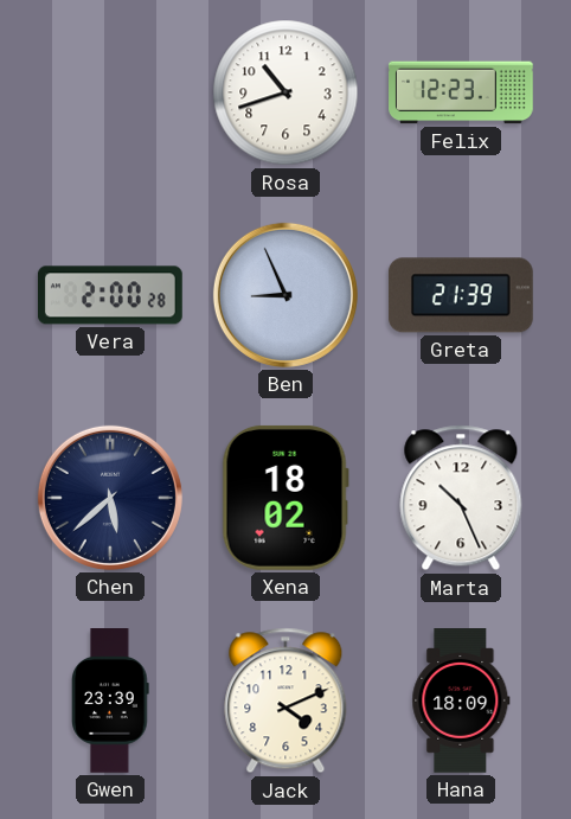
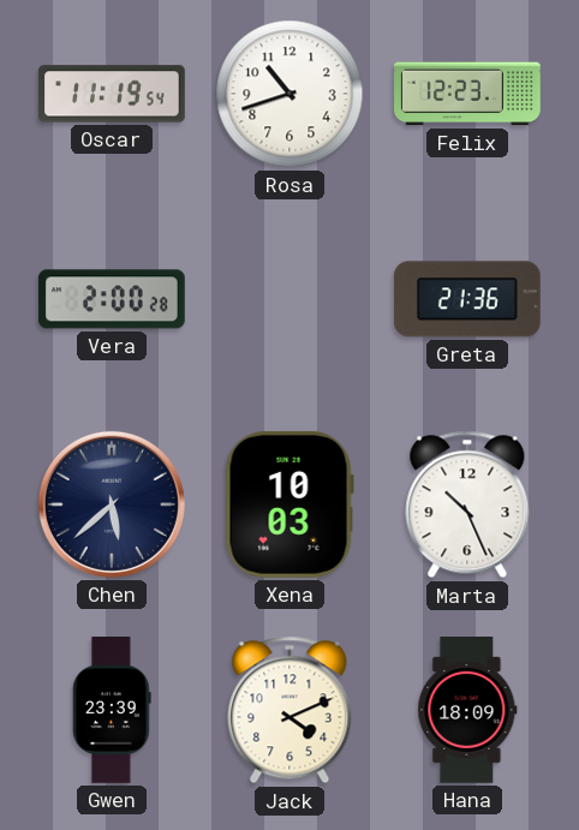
Oscar: none -> 11:19 (113, 94)
Ben: 8:56 -> none (285, 295)
Greta: 21:39 -> 21:36 (467, 299)
Xena: 18:02 -> 10:03 (289, 504)
